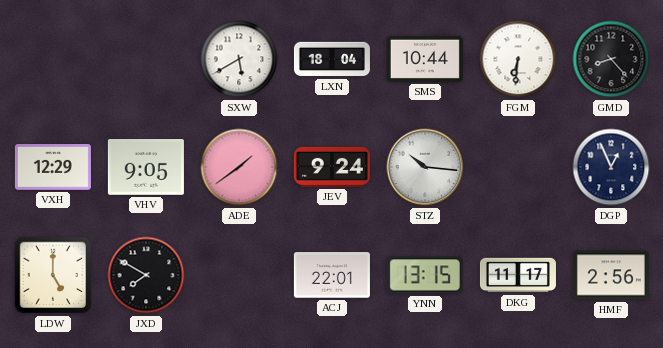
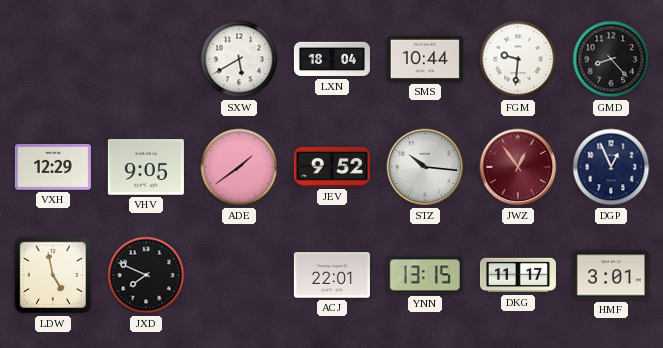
FGM: 6:31 -> 9:31 (518, 59)
JEV: 9:24 -> 9:52 (332, 167)
JWZ: none -> 12:54 (518, 167)
LDW: 5:00 -> 4:58 (53, 275)
JXD: 7:50 -> 7:49 (146, 275)
HMF: 2:56 -> 3:01 (611, 275)
